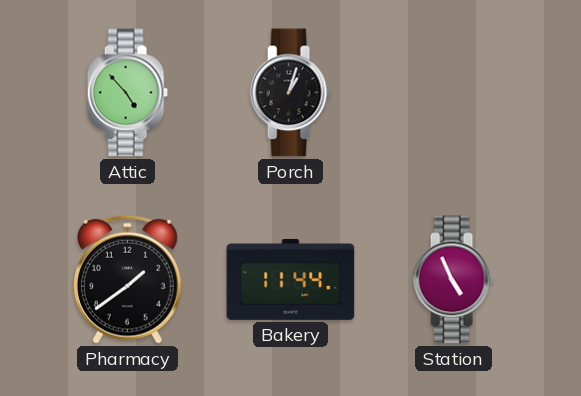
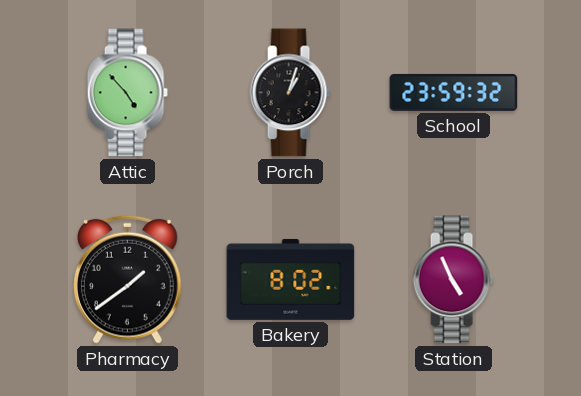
School: none -> 23:59 (454, 92)
Bakery: 11:44 -> 8:02 (291, 279)
